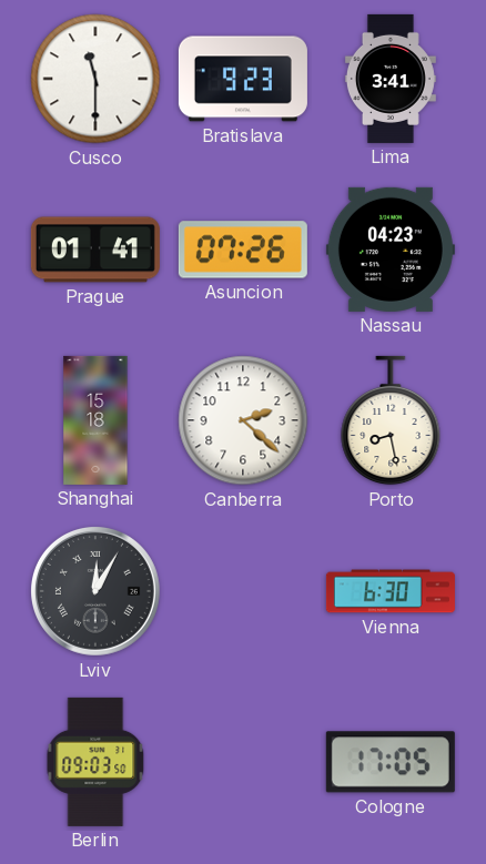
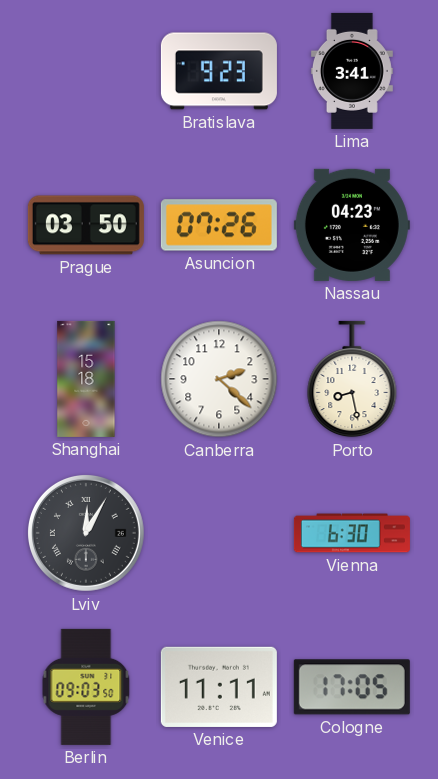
Cusco: 11:30 -> none (95, 79)
Prague: 01:41 -> 03:50 (86, 225)
Venice: none -> 11:11 (219, 687)
